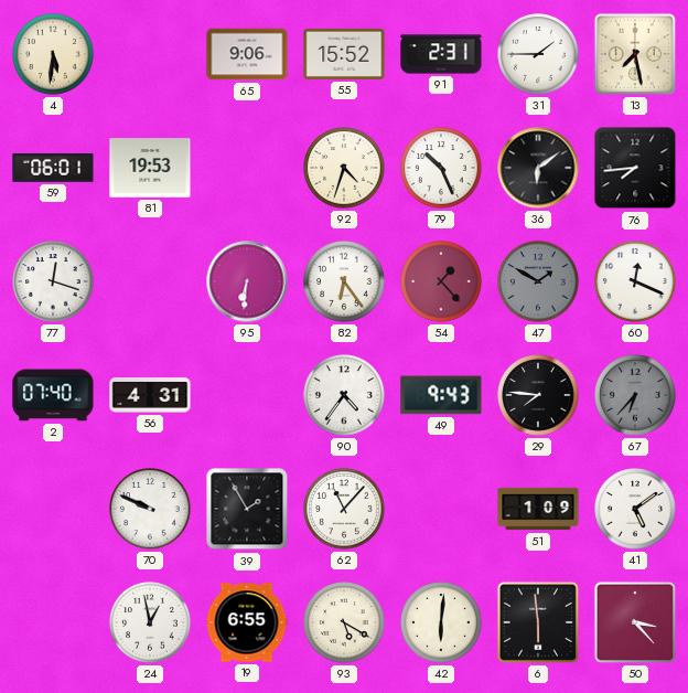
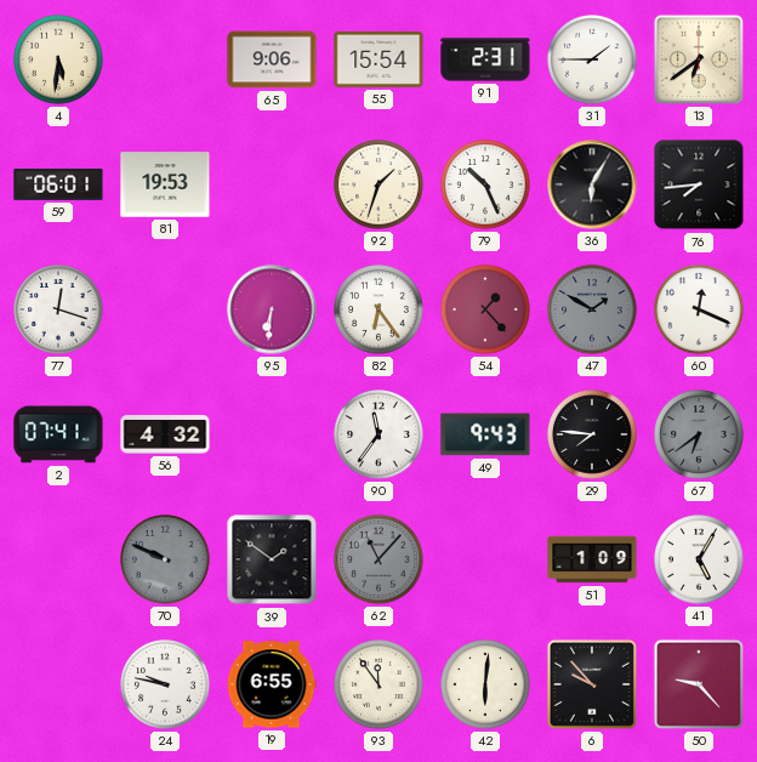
55: 15:52 -> 15:54 (378, 59)
13: 7:28 -> 6:39 (699, 59)
92: 4:33 -> 1:33 (378, 184)
36: 6:09 -> 6:05 (592, 184)
2: 07:40 -> 07:41 (58, 434)
56: 4:31 -> 4:32 (165, 436)
90: 4:36 -> 11:36 (378, 434)
67: 6:37 -> 6:39 (699, 434)
70 dial: white -> grey (165, 559)
39: 1:55 -> 1:51 (272, 559)
62 dial: white -> grey (378, 559)
41: 5:09 -> 5:05 (699, 559)
24: 12:58 -> 9:47 (165, 684)
93: 5:20 -> 11:54 (378, 684)
6: 5:59 -> 9:53 (592, 684)
50: 3:23 -> 9:23 (699, 684)
